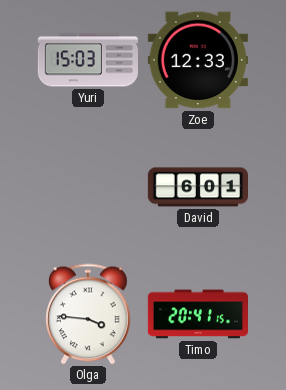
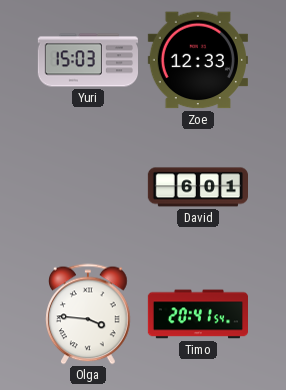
Timo: 20:41:15 -> 20:41:54 (197, 314)
